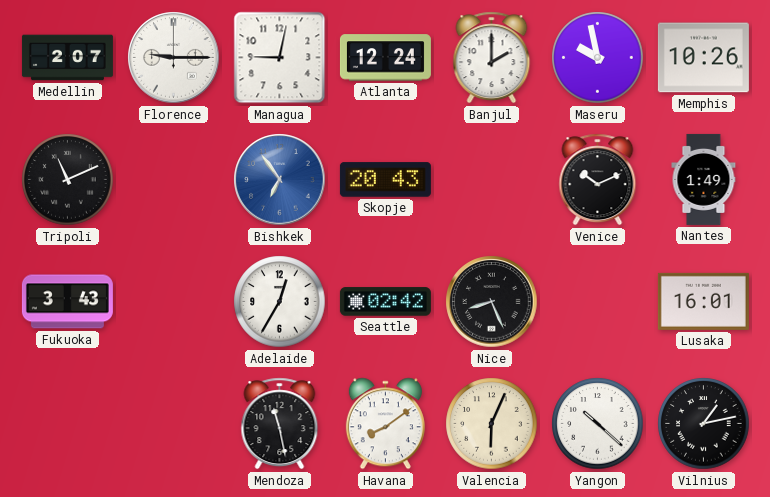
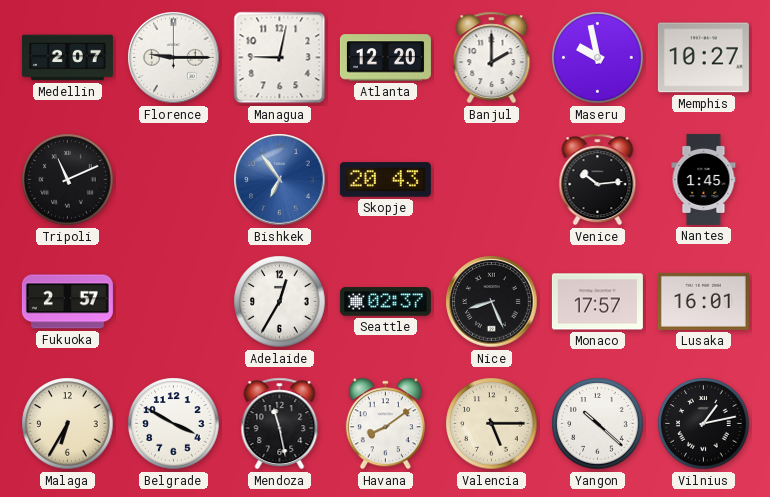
Atlanta: 12:24 -> 12:20 (385, 58)
Memphis: 10:26 -> 10:27 (703, 58)
Venice: 10:11 -> 10:14 (598, 180)
Nantes: 1:49 -> 1:45 (704, 179)
Fukuoka: 3:43 -> 2:57 (67, 302)
Seattle: 02:42 -> 02:37 (385, 302)
Monaco: none -> 17:57 (597, 302)
Malaga: none -> 6:35 (68, 424)
Belgrade: none -> 3:50 (174, 424)
Valencia: 6:04 -> 5:15 (492, 424)
